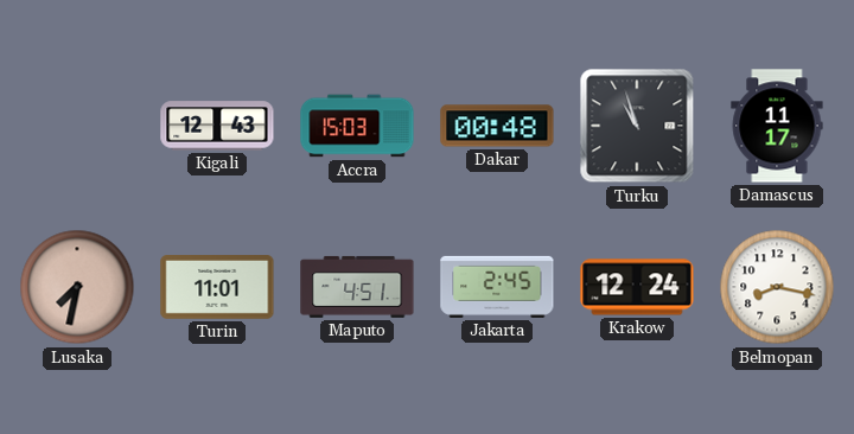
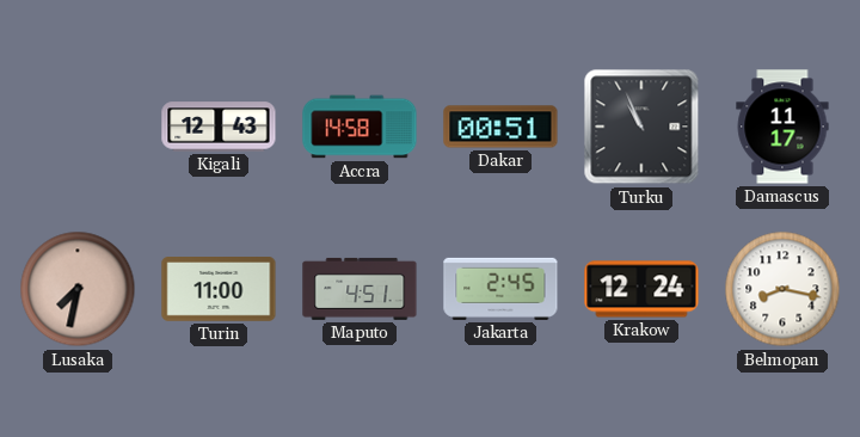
Accra: 15:03 -> 14:58 (360, 127)
Dakar: 00:48 -> 00:51 (500, 127)
Turku: 10:57 -> 10:56 (641, 127)
Turin: 11:01 -> 11:00 (219, 290)
